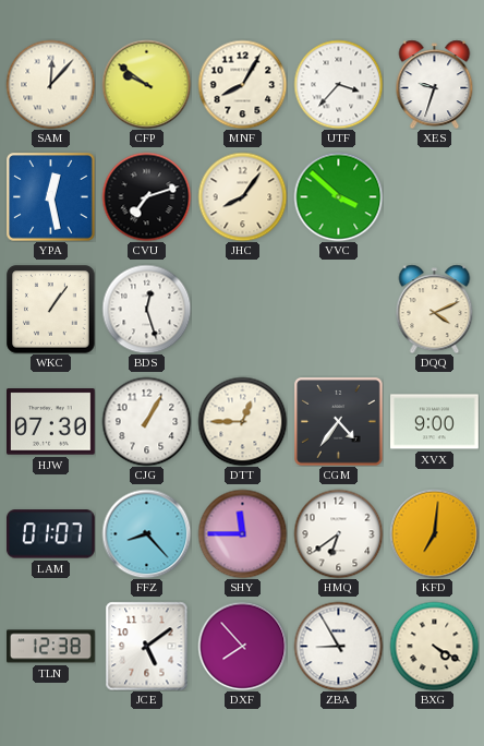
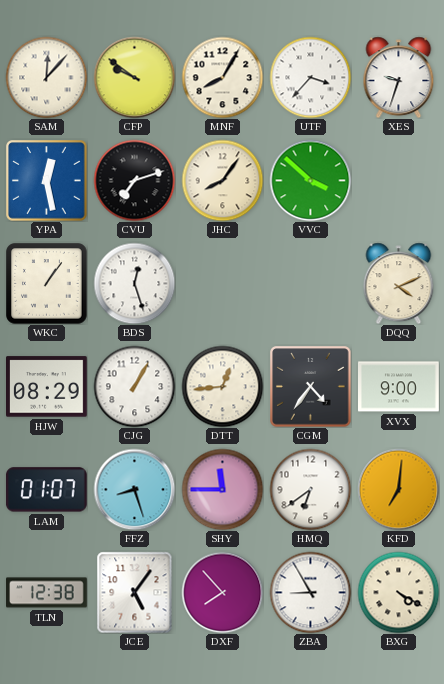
HJW: 07:30 -> 08:29 (47, 387)
DTT: 12:45 -> 12:44 (222, 386)
FFZ: 8:23 -> 8:27 (134, 489)
JCE: 5:09 -> 5:06 (135, 592)
